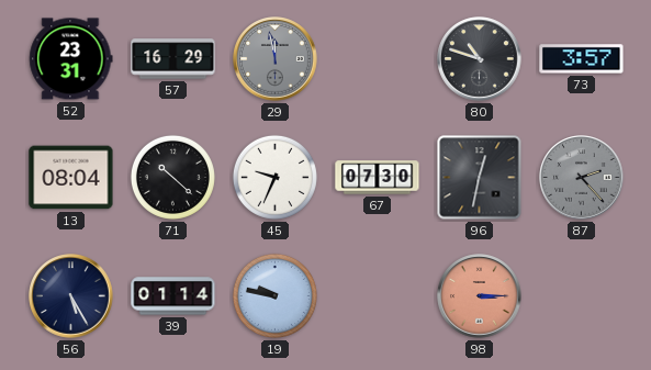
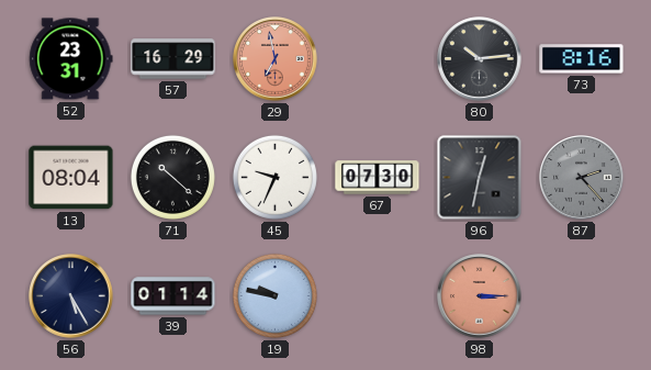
29: 11:58 -> 6:58 (276, 59)
29 dial: grey -> salmon (276, 59)
80: 10:48 -> 10:14 (480, 59)
73: 3:57 -> 8:16 (582, 59)
